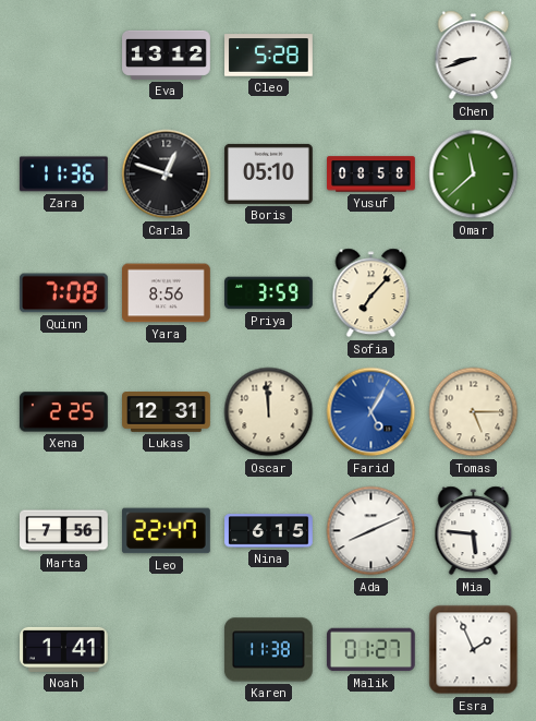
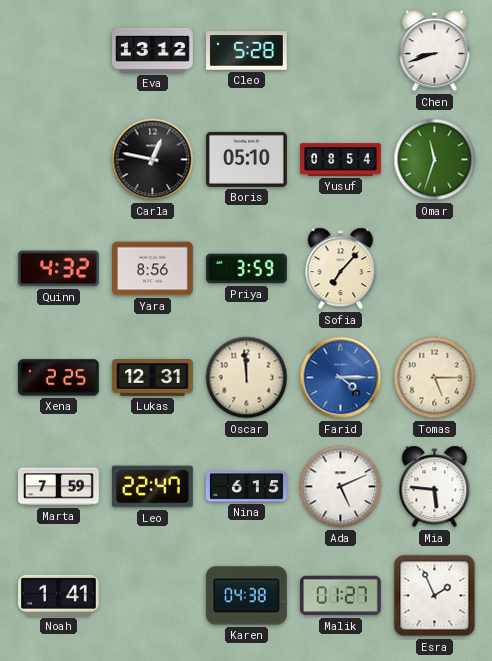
Zara: 11:36 -> none (63, 175)
Carla: 12:48 -> 12:47 (153, 160)
Yusuf: 08:58 -> 08:54 (341, 160)
Omar: 11:38 -> 11:33 (435, 160)
Quinn: 7:08 -> 4:32 (58, 269)
Farid: 5:05 -> 4:15 (341, 378)
Marta: 7:56 -> 7:59 (59, 487)
Ada: 8:11 -> 5:11 (341, 487)
Karen: 11:38 -> 04:38 (246, 596)
